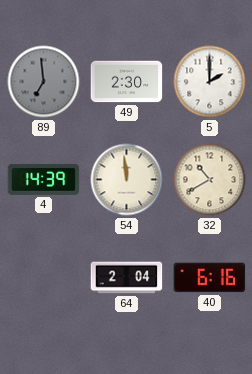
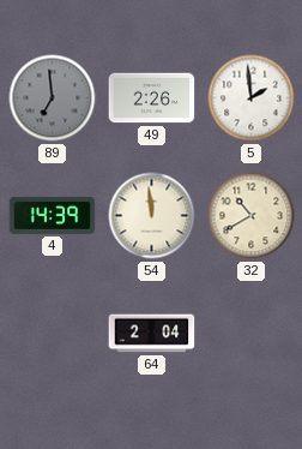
49: 2:30 -> 2:26 (152, 98)
5: 2:00 -> 1:59 (252, 98)
40: 6:16 -> none (210, 278)
